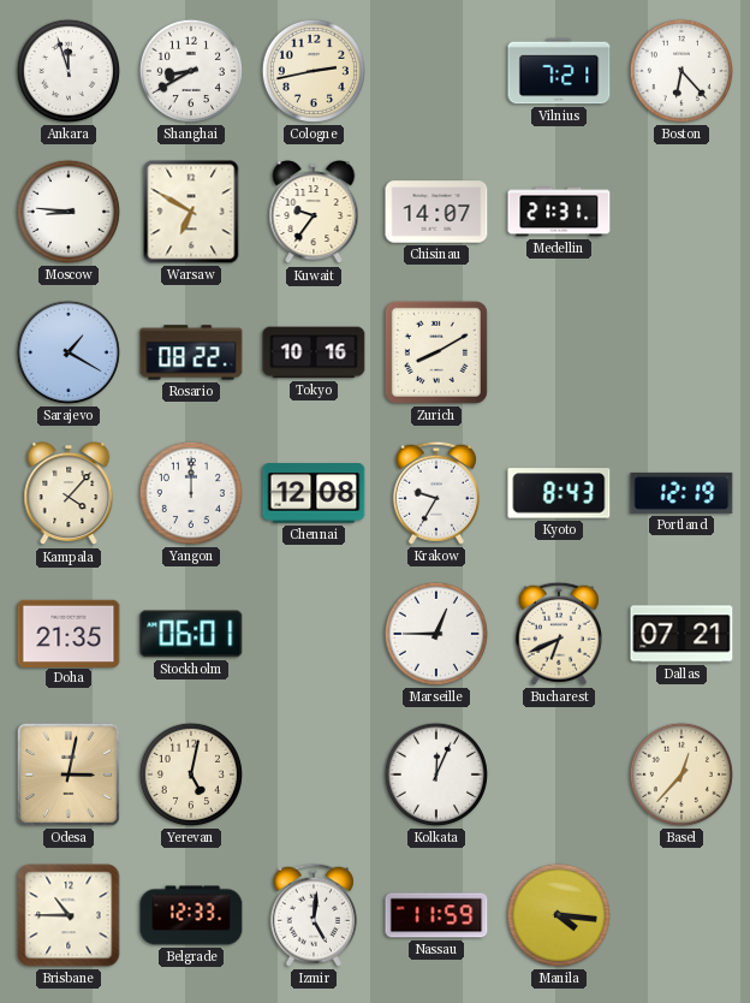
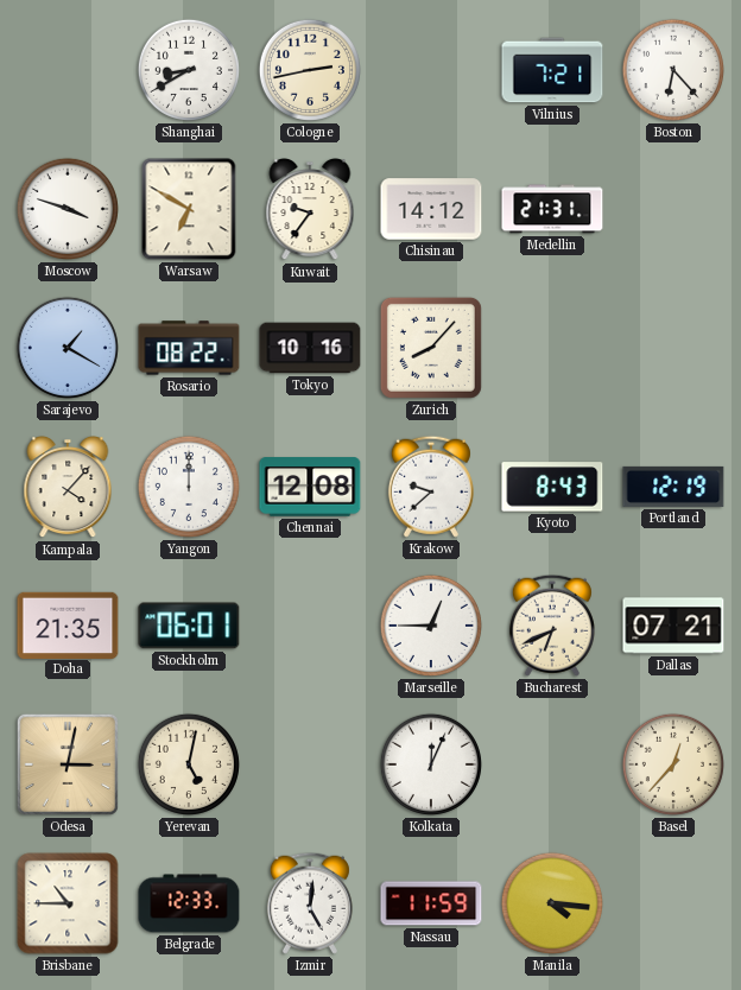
Ankara: 11:57 -> none (69, 71)
Moscow: 8:46 -> 3:48 (68, 209)
Chisinau: 14:07 -> 14:12 (431, 209)
Zurich: 8:10 -> 8:07 (431, 348)
Krakow: 9:35 -> 9:38 (431, 487)
